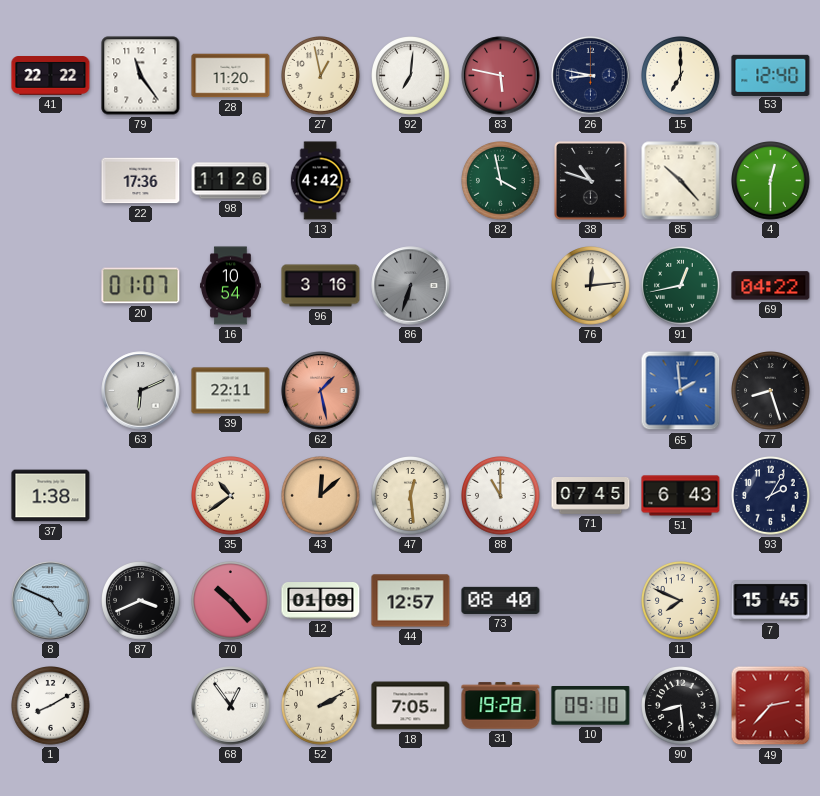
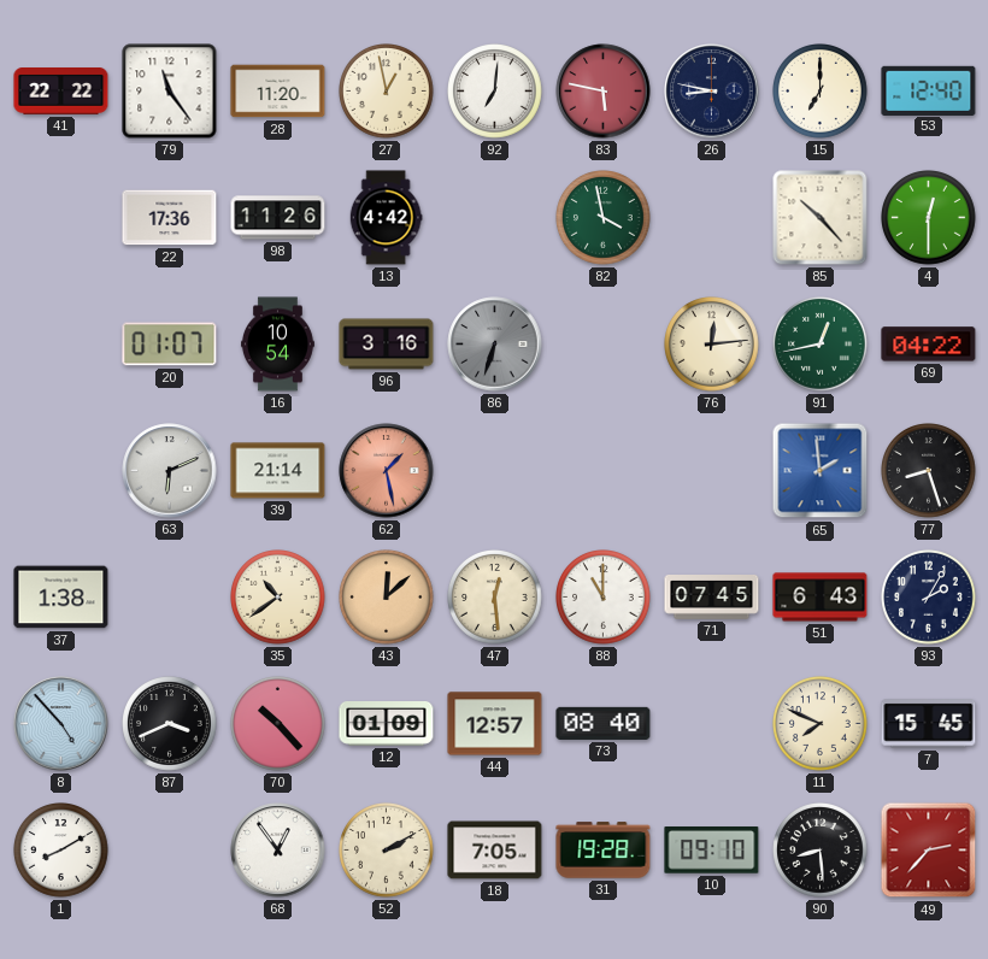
38: 10:48 -> none (591, 181)
39: 22:11 -> 21:14 (278, 471)
8: 4:49 -> 4:53 (61, 724)
